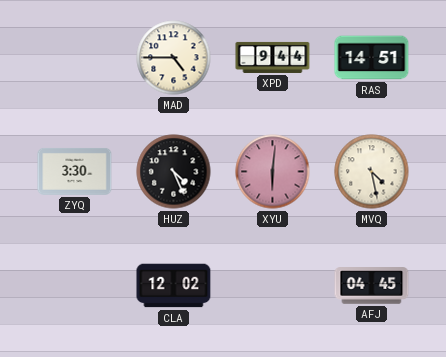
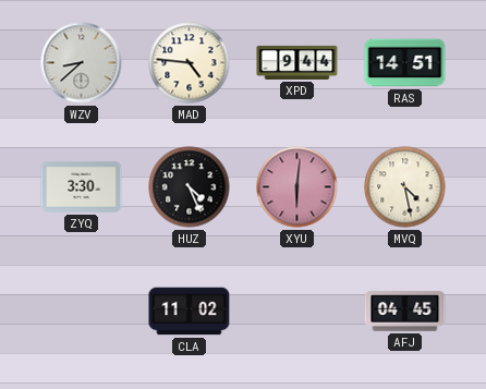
WZV: none -> 8:38 (82, 63)
MAD: 4:45 -> 4:46 (190, 63)
CLA: 12:02 -> 11:02 (190, 312)
